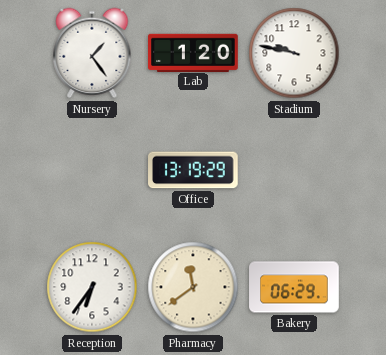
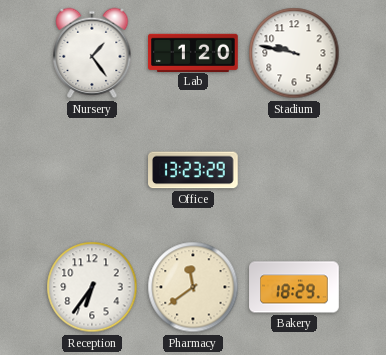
Office: 13:19 -> 13:23 (193, 170)
Bakery: 06:29 -> 18:29 (294, 287)
